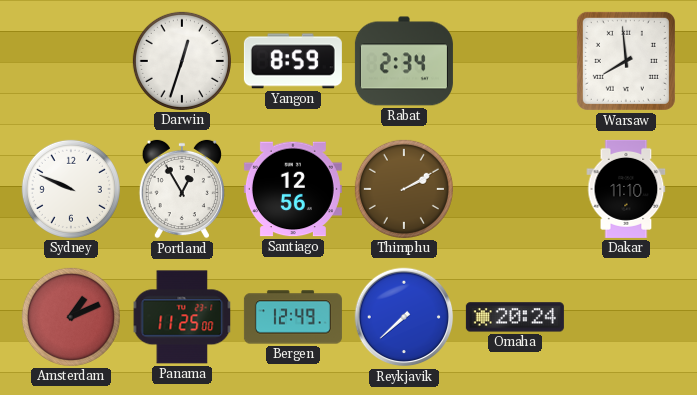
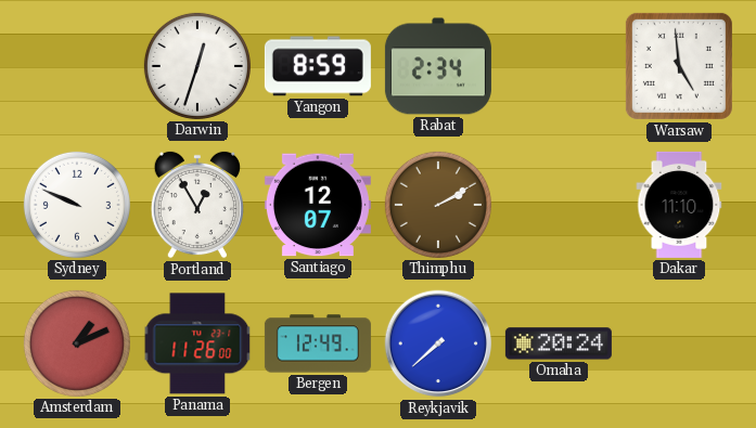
Warsaw: 7:59 -> 4:59 (679, 66)
Santiago: 12:56 -> 12:07 (318, 205)
Panama: 11:25 -> 11:26 (197, 343)
